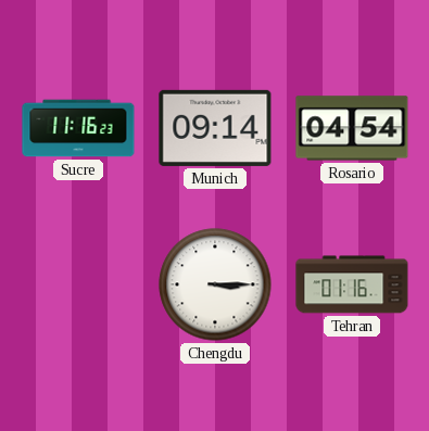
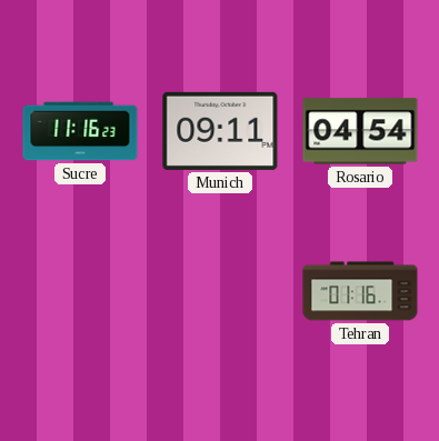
Munich: 09:14 -> 09:11 (220, 131)
Chengdu: 3:15 -> none (215, 284)
